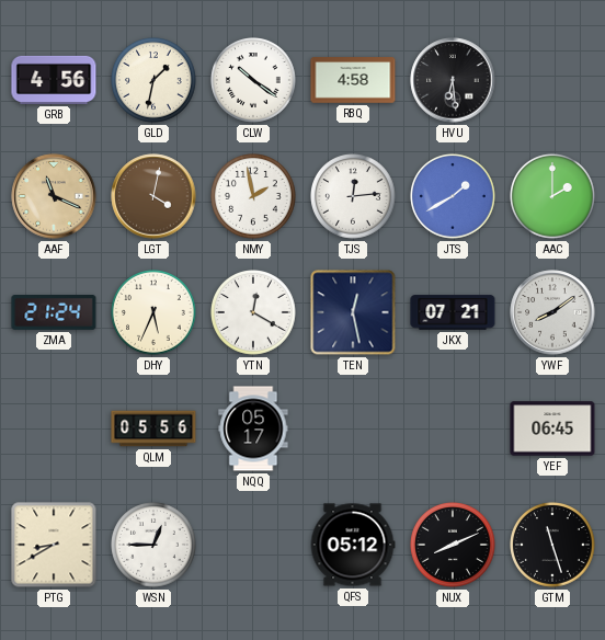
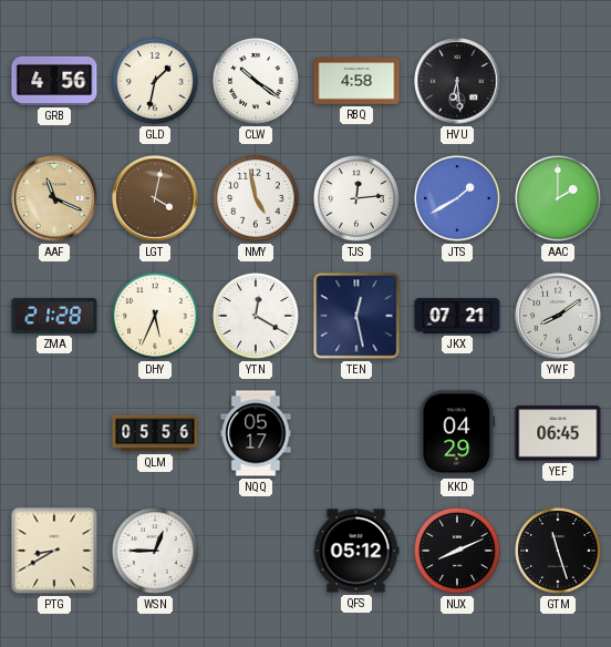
NMY: 1:58 -> 4:58 (257, 199)
ZMA: 21:24 -> 21:28 (54, 317)
KKD: none -> 04:29 (457, 433)
